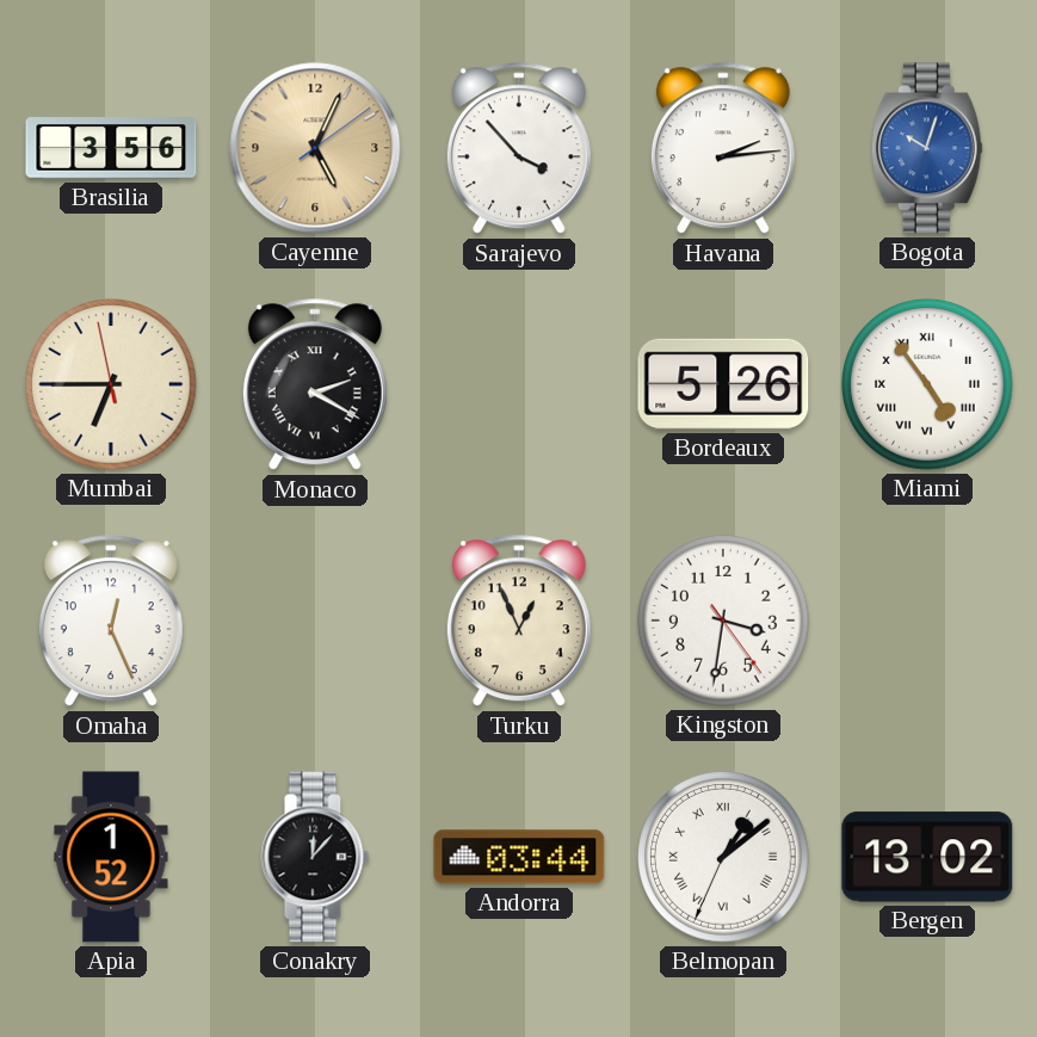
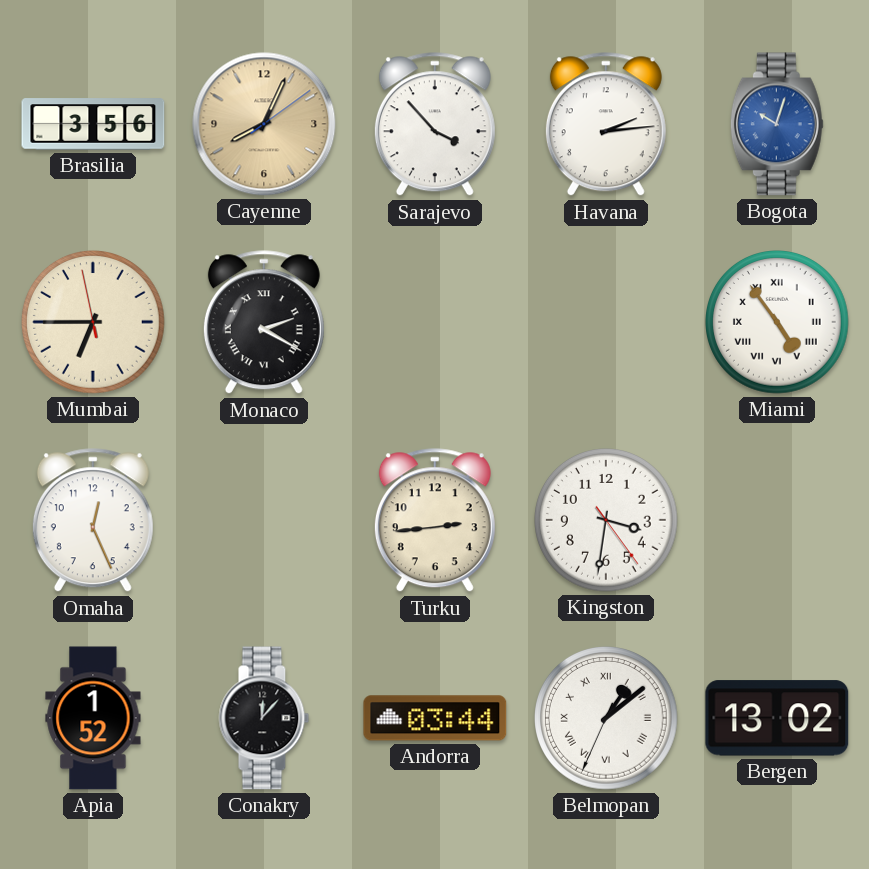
Cayenne: 5:04 -> 8:04 (264, 124)
Bordeaux: 5:26 -> none (723, 384)
Turku: 12:56 -> 2:44 (435, 521)
